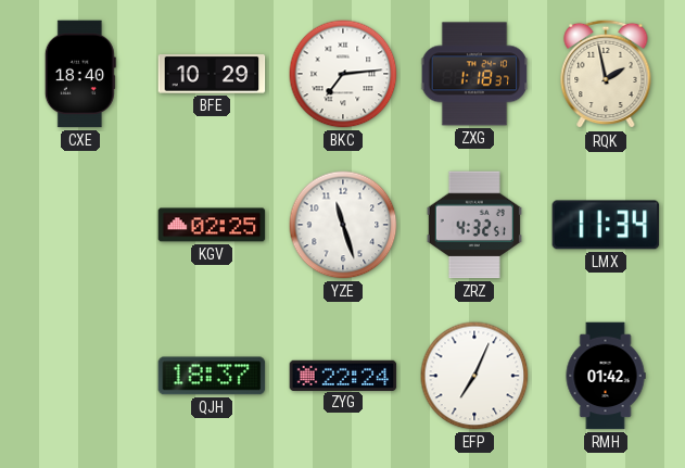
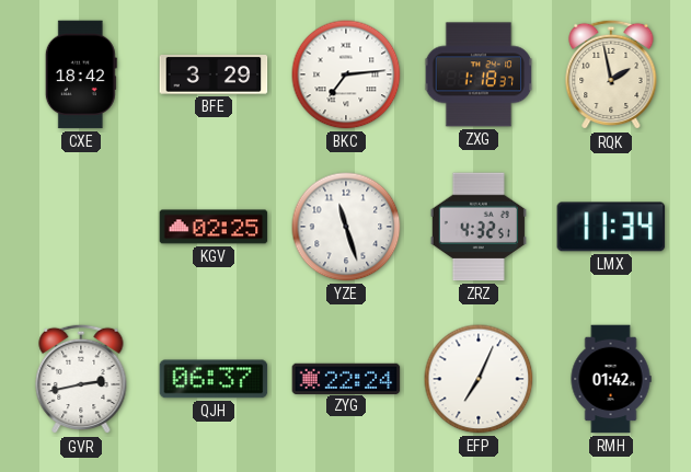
CXE: 18:40 -> 18:42 (81, 74)
BFE: 10:29 -> 3:29 (214, 76)
GVR: none -> 2:43 (81, 379)
QJH: 18:37 -> 06:37 (214, 379)
